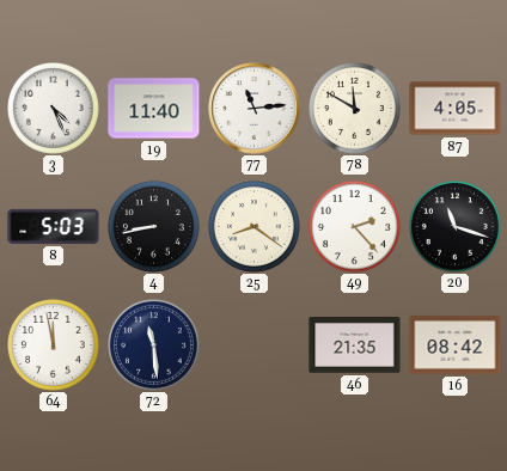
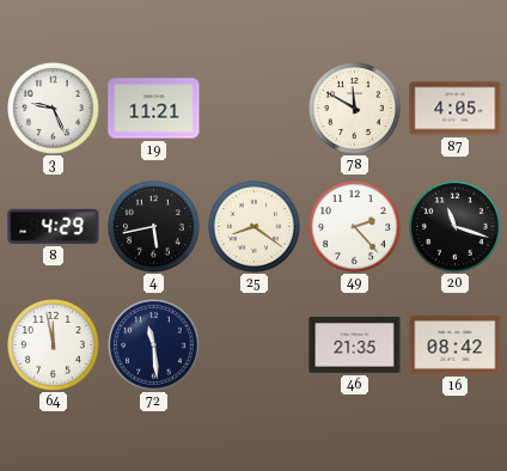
3: 4:26 -> 9:26 (54, 109)
19: 11:40 -> 11:21 (154, 109)
77: 11:14 -> none (255, 109)
8: 5:03 -> 4:29 (54, 226)
4: 8:43 -> 5:43 (154, 227)
